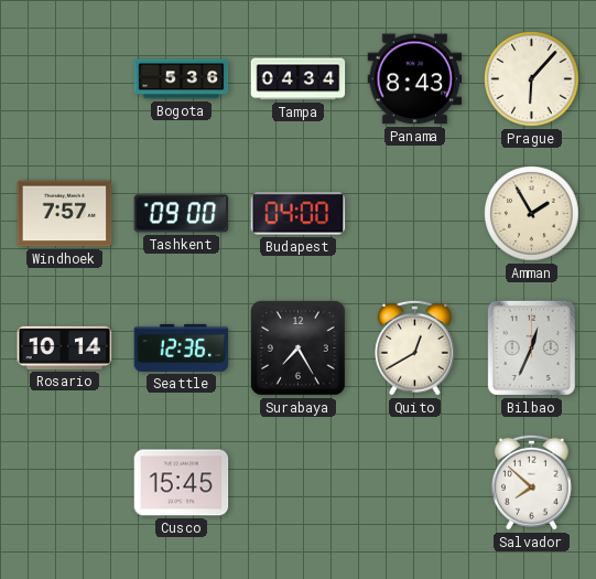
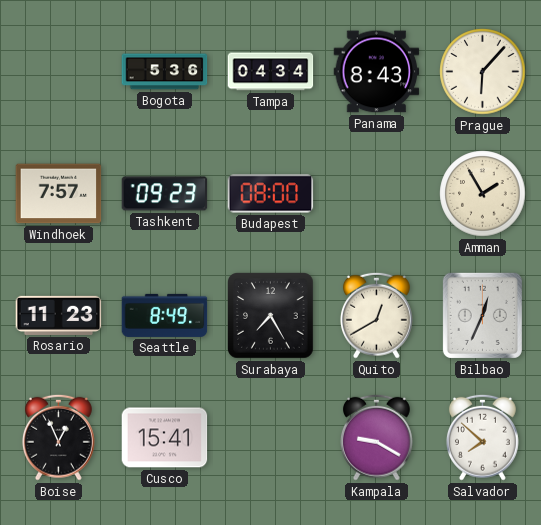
Tashkent: 09:00 -> 09:23 (165, 194)
Budapest: 04:00 -> 08:00 (271, 194)
Rosario: 10:14 -> 11:23 (59, 315)
Seattle: 12:36 -> 8:49 (165, 315)
Boise: none -> 12:56 (58, 437)
Cusco: 15:45 -> 15:41 (165, 438)
Kampala: none -> 9:20 (376, 437)
